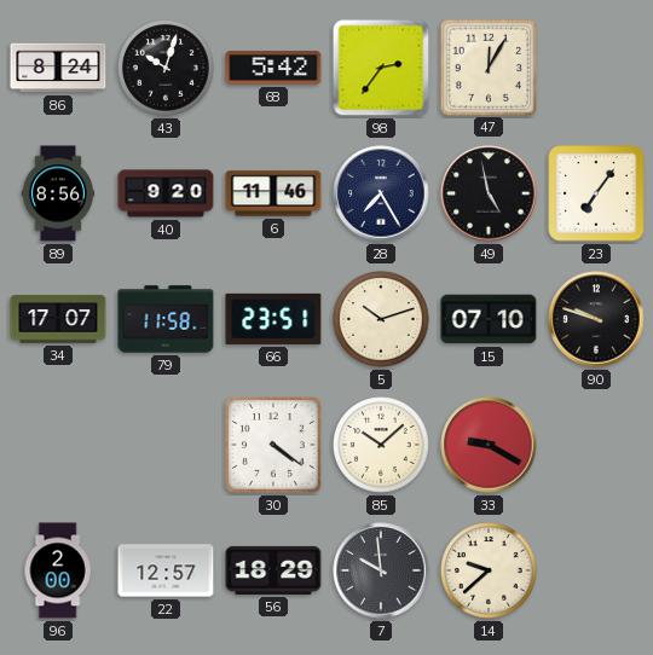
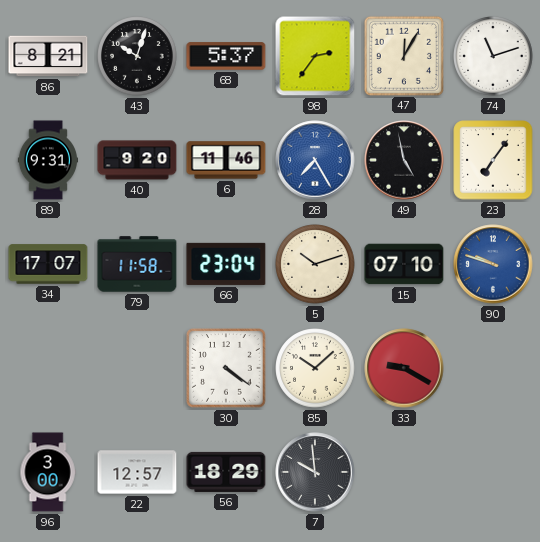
86: 8:24 -> 8:21 (48, 56)
68: 5:42 -> 5:37 (226, 56)
74: none -> 11:12 (493, 56)
89: 8:56 -> 9:31 (47, 160)
28 dial: navy -> blue (315, 160)
66: 23:51 -> 23:04 (226, 264)
90 dial: black -> blue (493, 264)
96: 2:00 -> 3:00 (48, 472)
14: 9:38 -> none (489, 570)
